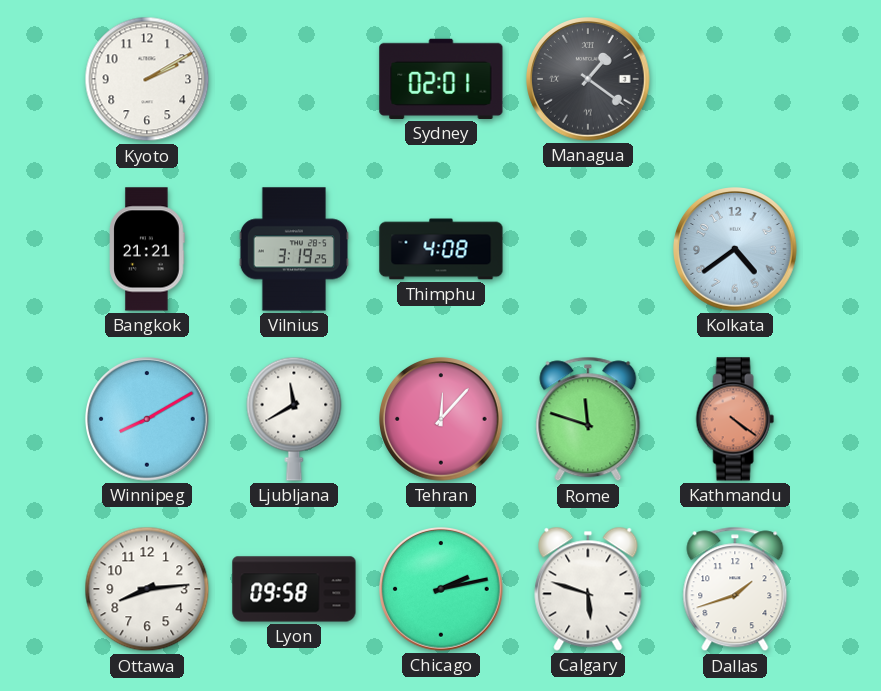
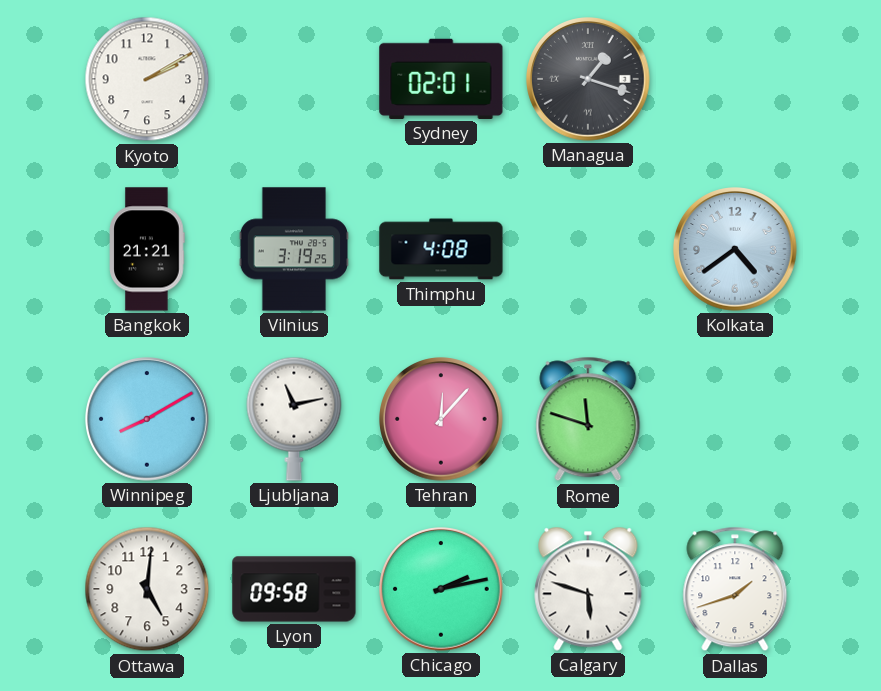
Managua: 1:21 -> 1:18 (589, 80)
Ljubljana: 11:40 -> 11:13 (294, 419)
Kathmandu: 4:21 -> none (735, 419)
Ottawa: 8:14 -> 5:01 (147, 589)
